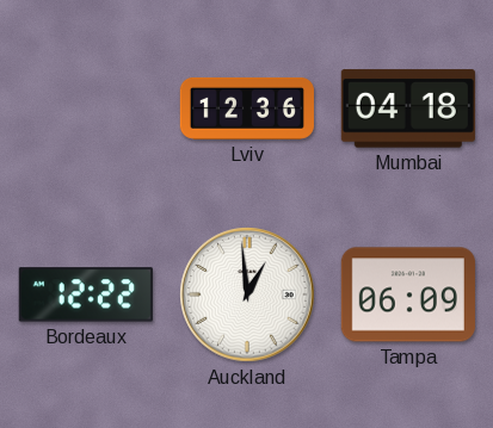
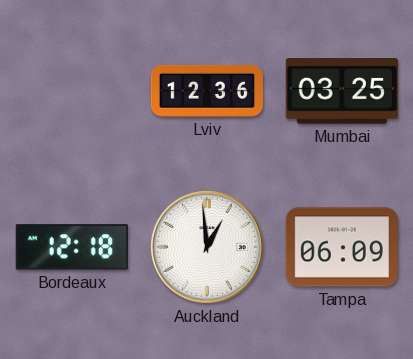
Mumbai: 04:18 -> 03:25 (342, 91)
Bordeaux: 12:22 -> 12:18 (72, 247)
